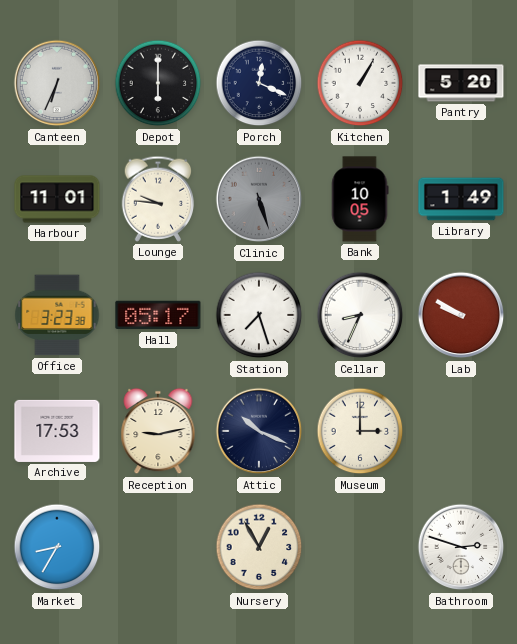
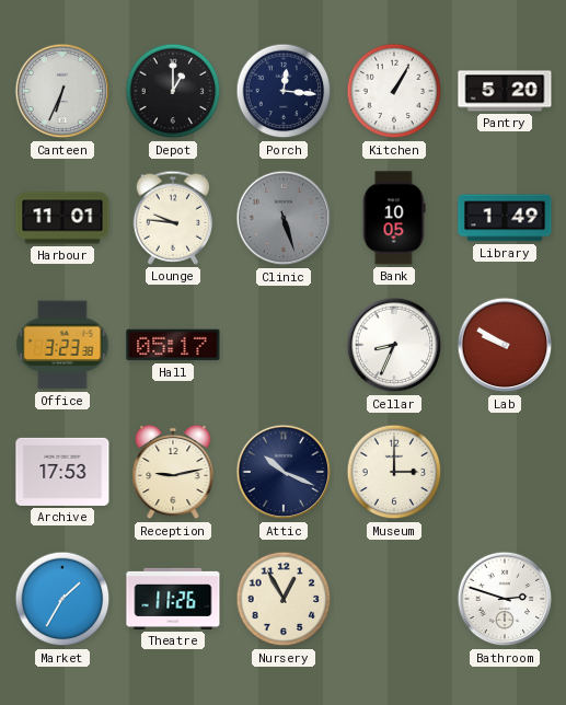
Depot: 6:00 -> 1:00 (173, 91)
Porch: 12:19 -> 12:16 (284, 91)
Station: 7:27 -> none (259, 315)
Market: 8:35 -> 1:35 (62, 599)
Theatre: none -> 11:26 (173, 599)
